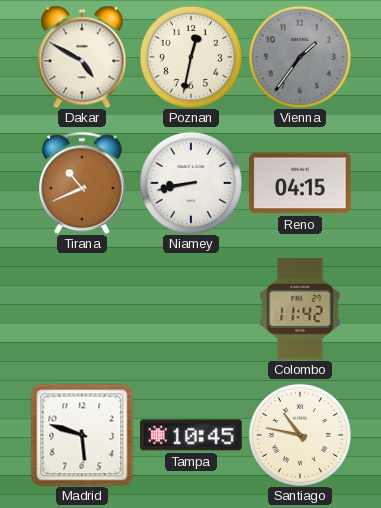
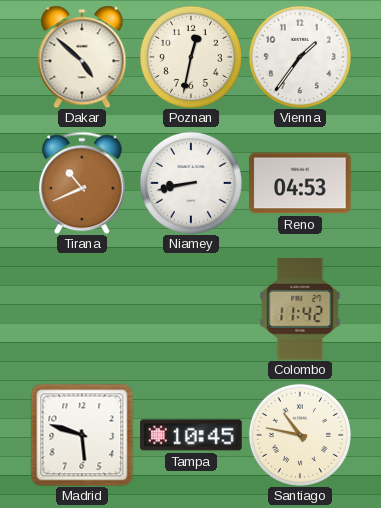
Dakar: 4:50 -> 4:52 (82, 57)
Vienna dial: grey -> white (300, 57)
Reno: 04:15 -> 04:53 (300, 183)
